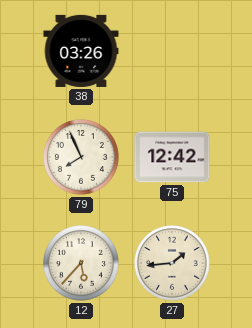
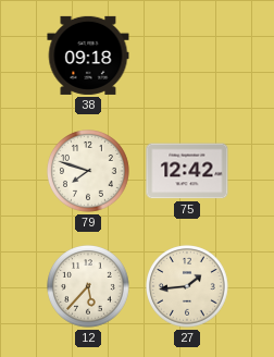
38: 03:26 -> 09:18 (88, 56)
79: 7:56 -> 7:48 (88, 171)
